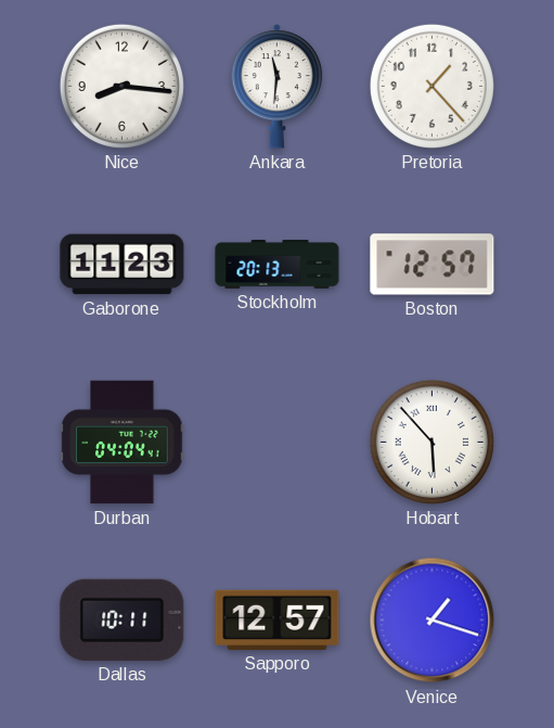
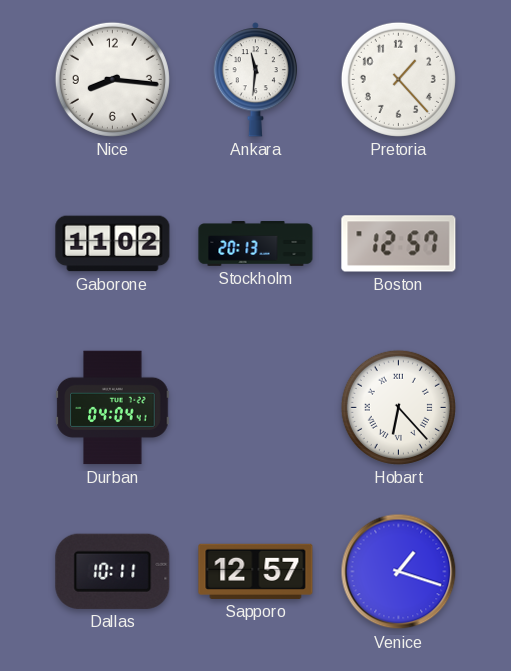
Gaborone: 11:23 -> 11:02 (113, 244)
Hobart: 5:53 -> 6:23 (398, 407)
